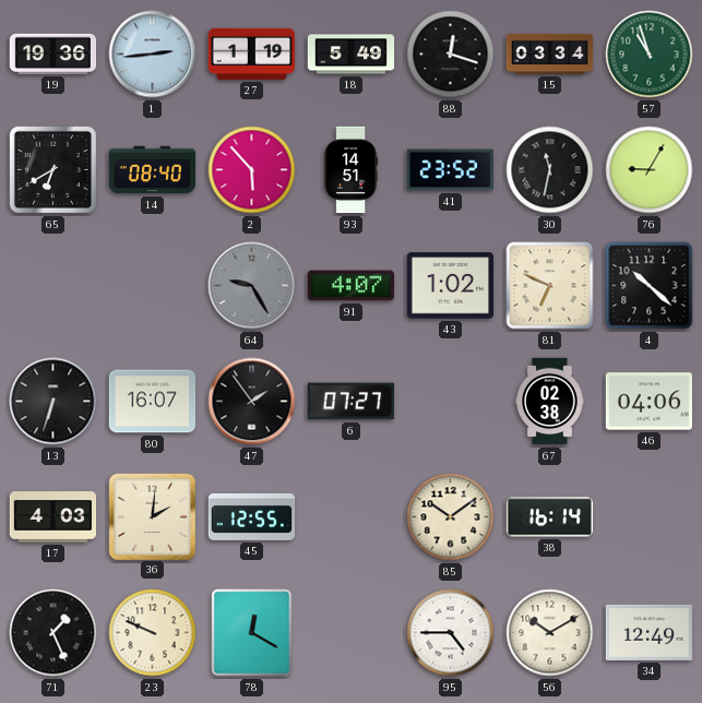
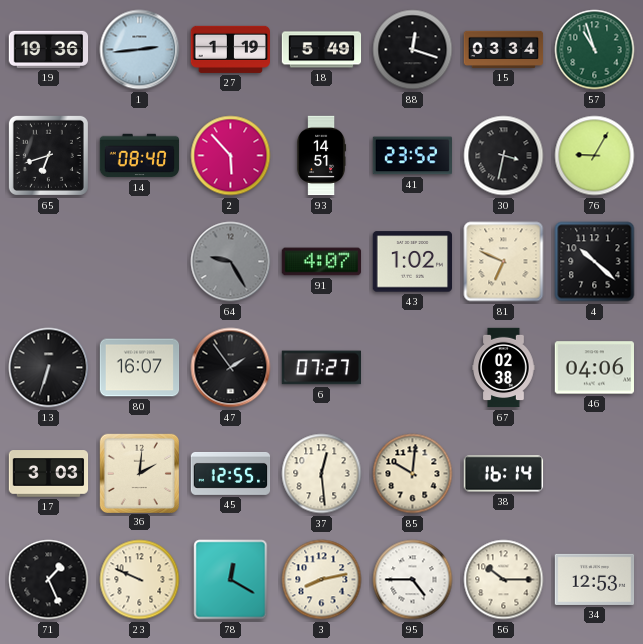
65: 6:40 -> 6:42 (48, 155)
30: 11:32 -> 3:32 (504, 156)
17: 4:03 -> 3:03 (49, 474)
37: none -> 12:29 (322, 474)
85: 10:09 -> 10:01 (413, 474)
3: none -> 8:13 (322, 580)
56: 10:10 -> 10:15 (504, 580)
34: 12:49 -> 12:53 (595, 579)
